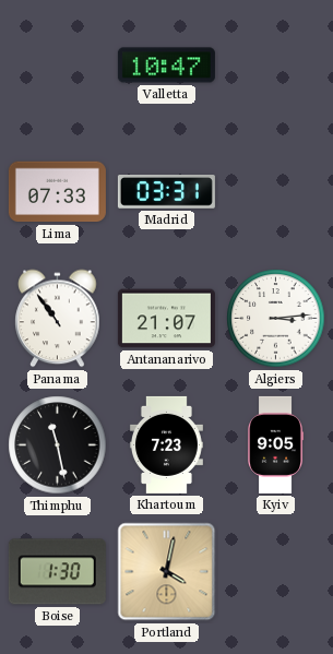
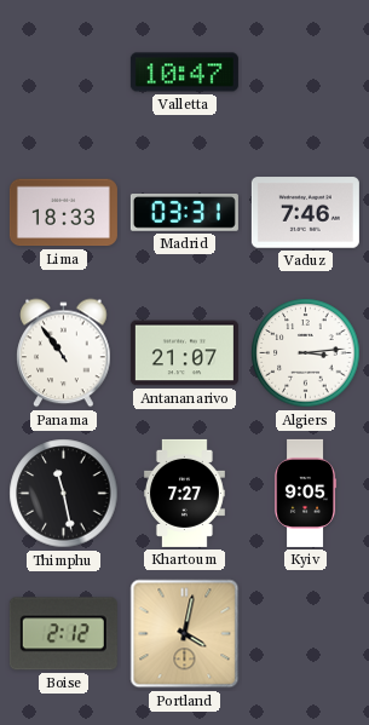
Lima: 07:33 -> 18:33 (63, 213)
Vaduz: none -> 7:46 (305, 213)
Khartoum: 7:23 -> 7:27 (184, 493)
Boise: 1:30 -> 2:12 (63, 634)
